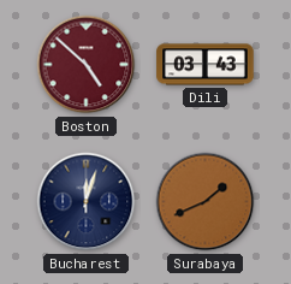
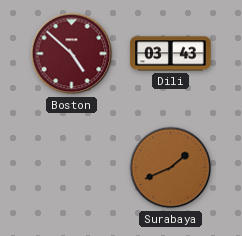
Bucharest: 12:03 -> none (87, 202)
